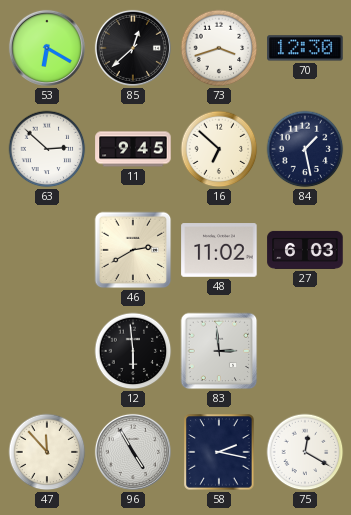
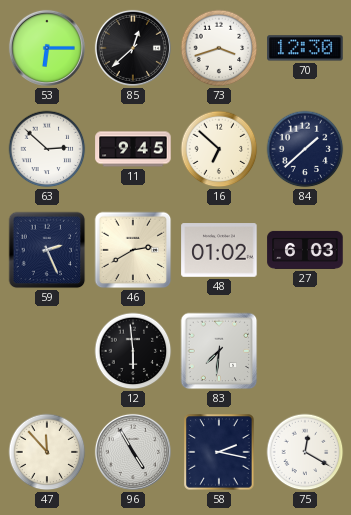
53: 6:20 -> 6:15 (47, 48)
84: 1:28 -> 1:38 (305, 149)
59: none -> 2:26 (47, 250)
48: 11:02 -> 01:02 (219, 250)
83: 2:59 -> 7:31 (219, 351)
